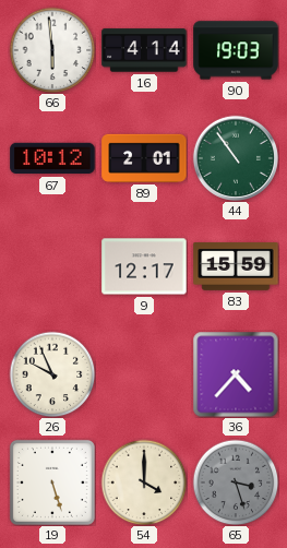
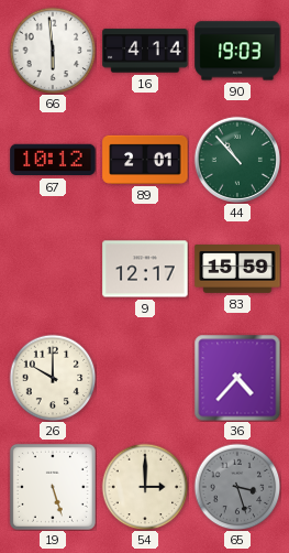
44: 10:54 -> 10:53 (237, 160)
26: 9:56 -> 10:00 (53, 378)
54: 4:00 -> 3:00 (145, 487)
